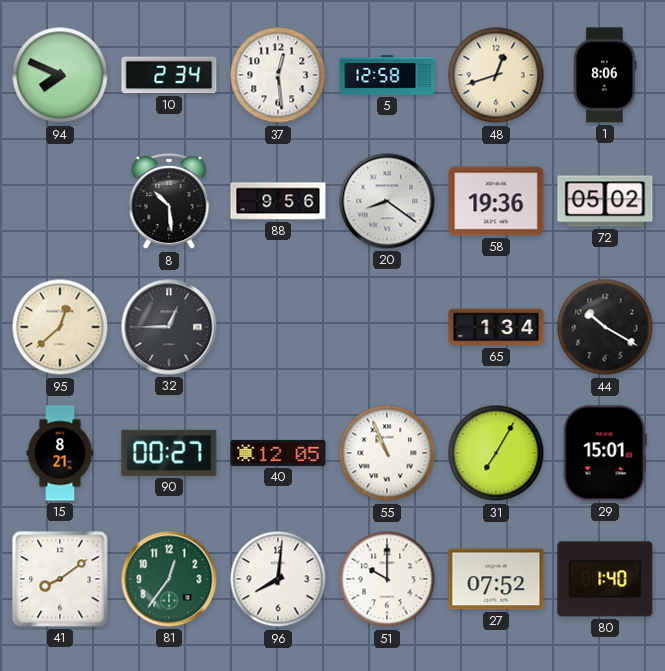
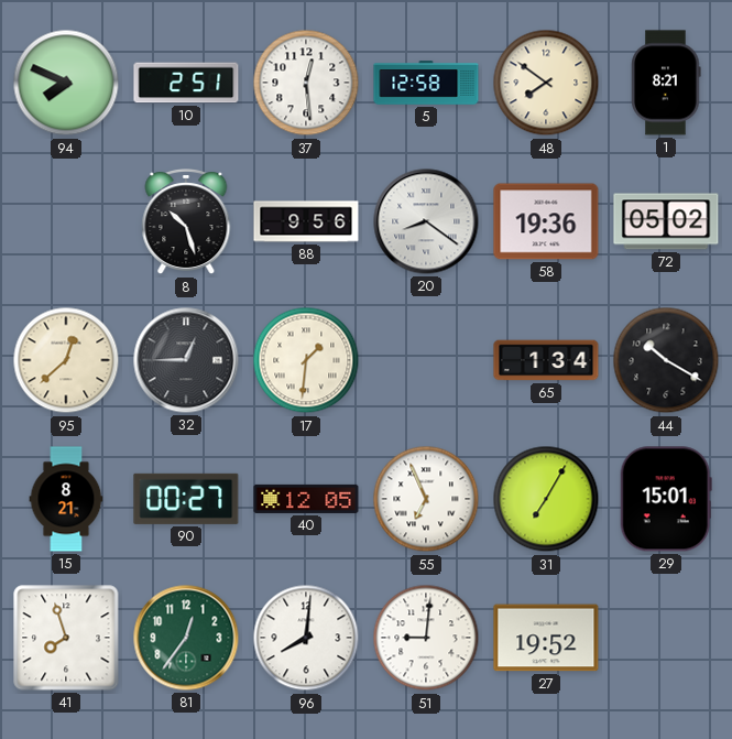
10: 2:34 -> 2:51 (186, 83)
48: 12:42 -> 7:51 (546, 83)
1: 8:06 -> 8:21 (666, 83)
8: 10:29 -> 10:27 (186, 222)
17: none -> 1:31 (306, 360)
55: 10:56 -> 6:56 (426, 499)
41: 8:09 -> 7:57 (66, 638)
51: 10:00 -> 9:01 (426, 638)
27: 07:52 -> 19:52 (546, 638)
80: 1:40 -> none (605, 579)
